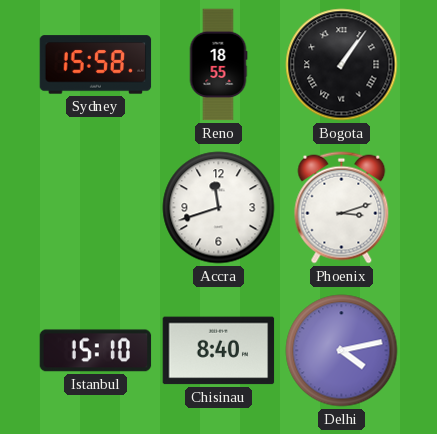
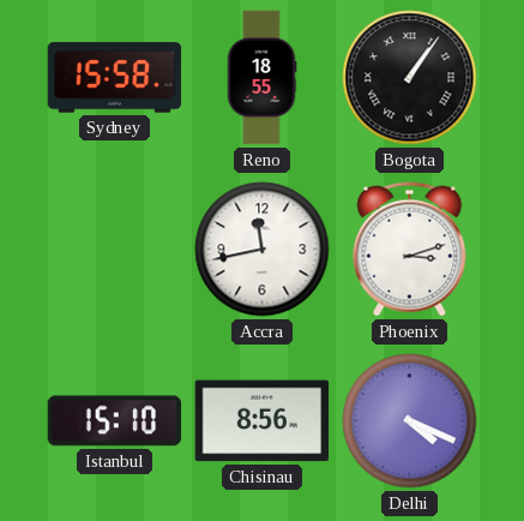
Accra: 11:42 -> 11:43 (263, 250)
Chisinau: 8:40 -> 8:56 (263, 421)
Delhi: 4:13 -> 4:19 (410, 421)
